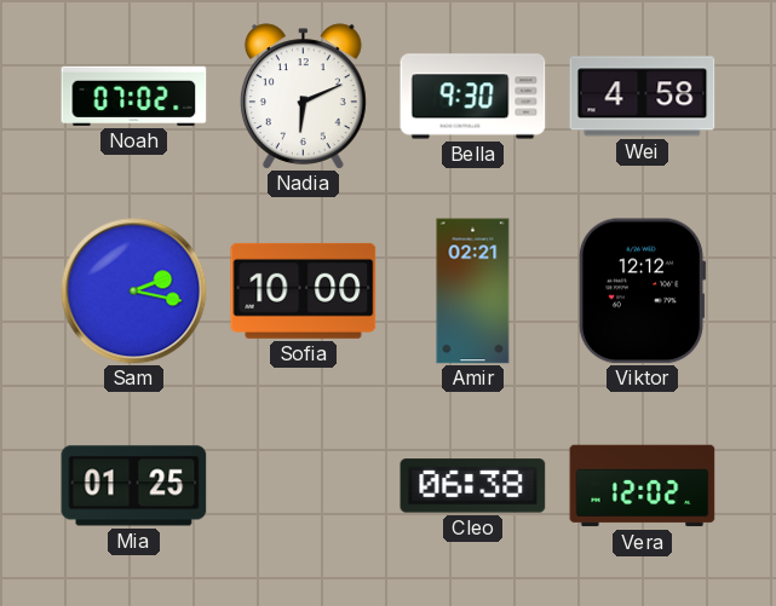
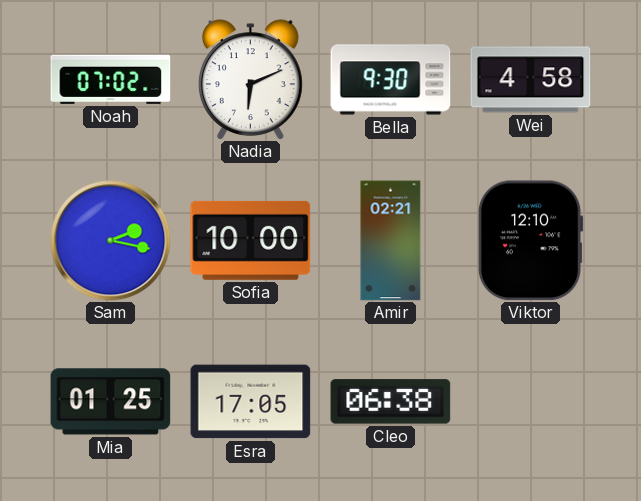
Viktor: 12:12 -> 12:10 (530, 241)
Esra: none -> 17:05 (251, 402)
Vera: 12:02 -> none (643, 486)
